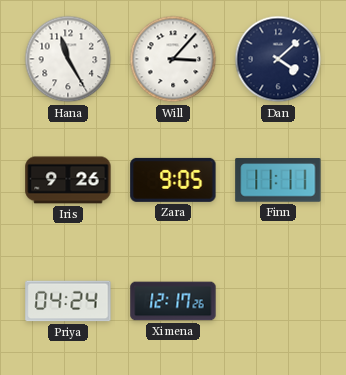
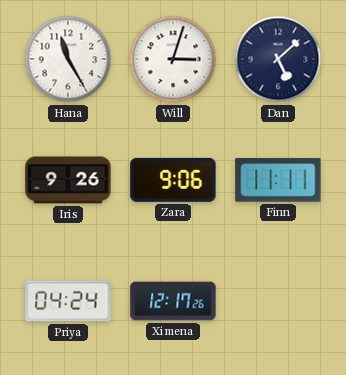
Will: 3:07 -> 3:03 (173, 59)
Dan: 4:08 -> 5:08 (278, 59)
Zara: 9:05 -> 9:06 (173, 180)
